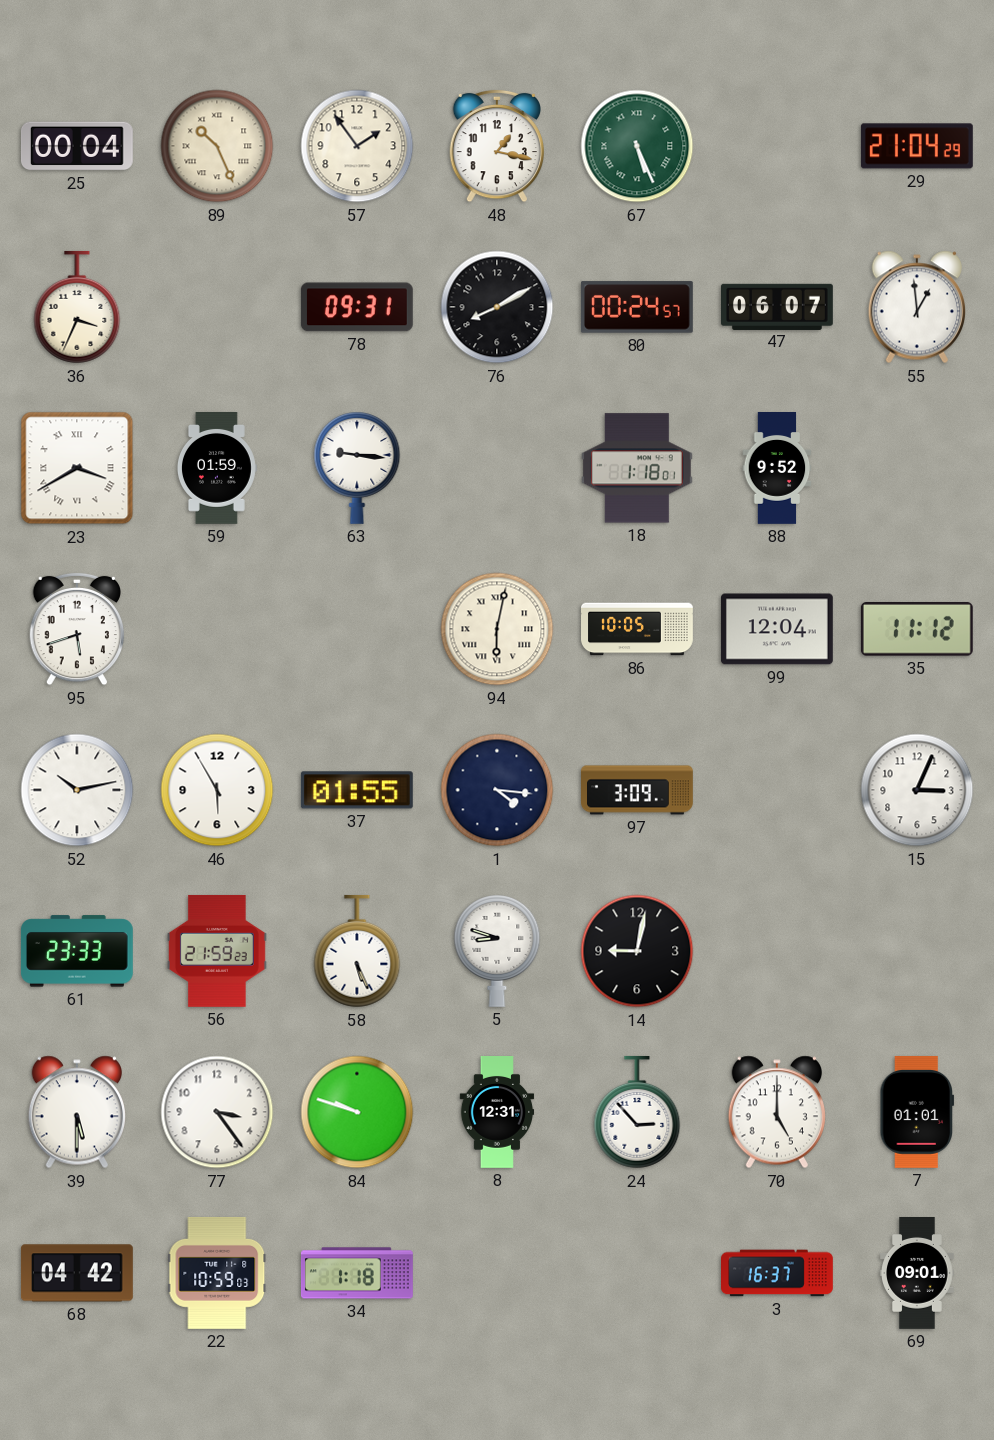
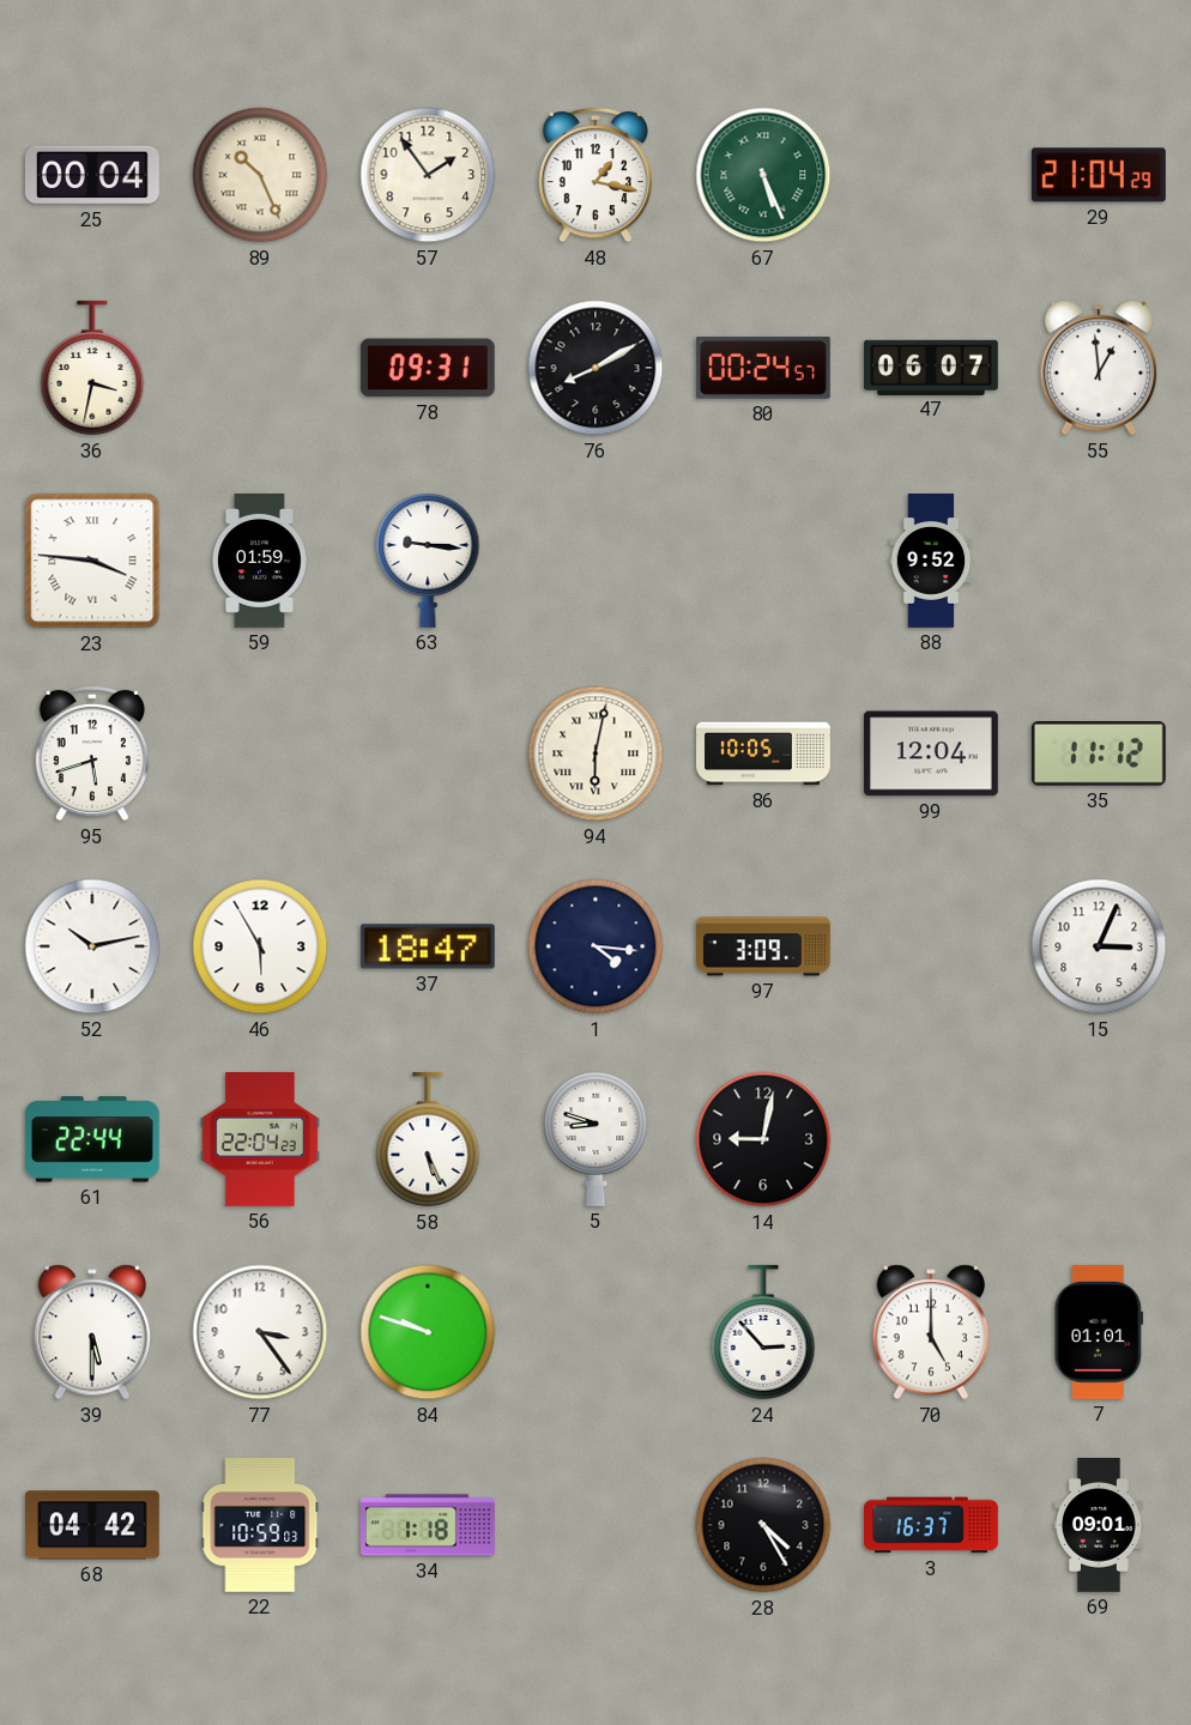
36: 3:34 -> 3:32 (92, 368)
23: 3:40 -> 3:46 (92, 561)
18: 1:18 -> none (637, 468)
37: 01:55 -> 18:47 (428, 946)
61: 23:33 -> 22:44 (92, 1139)
56: 21:59 -> 22:04 (260, 1139)
8: 12:31 -> none (497, 1113)
28: none -> 4:25 (763, 1525)
